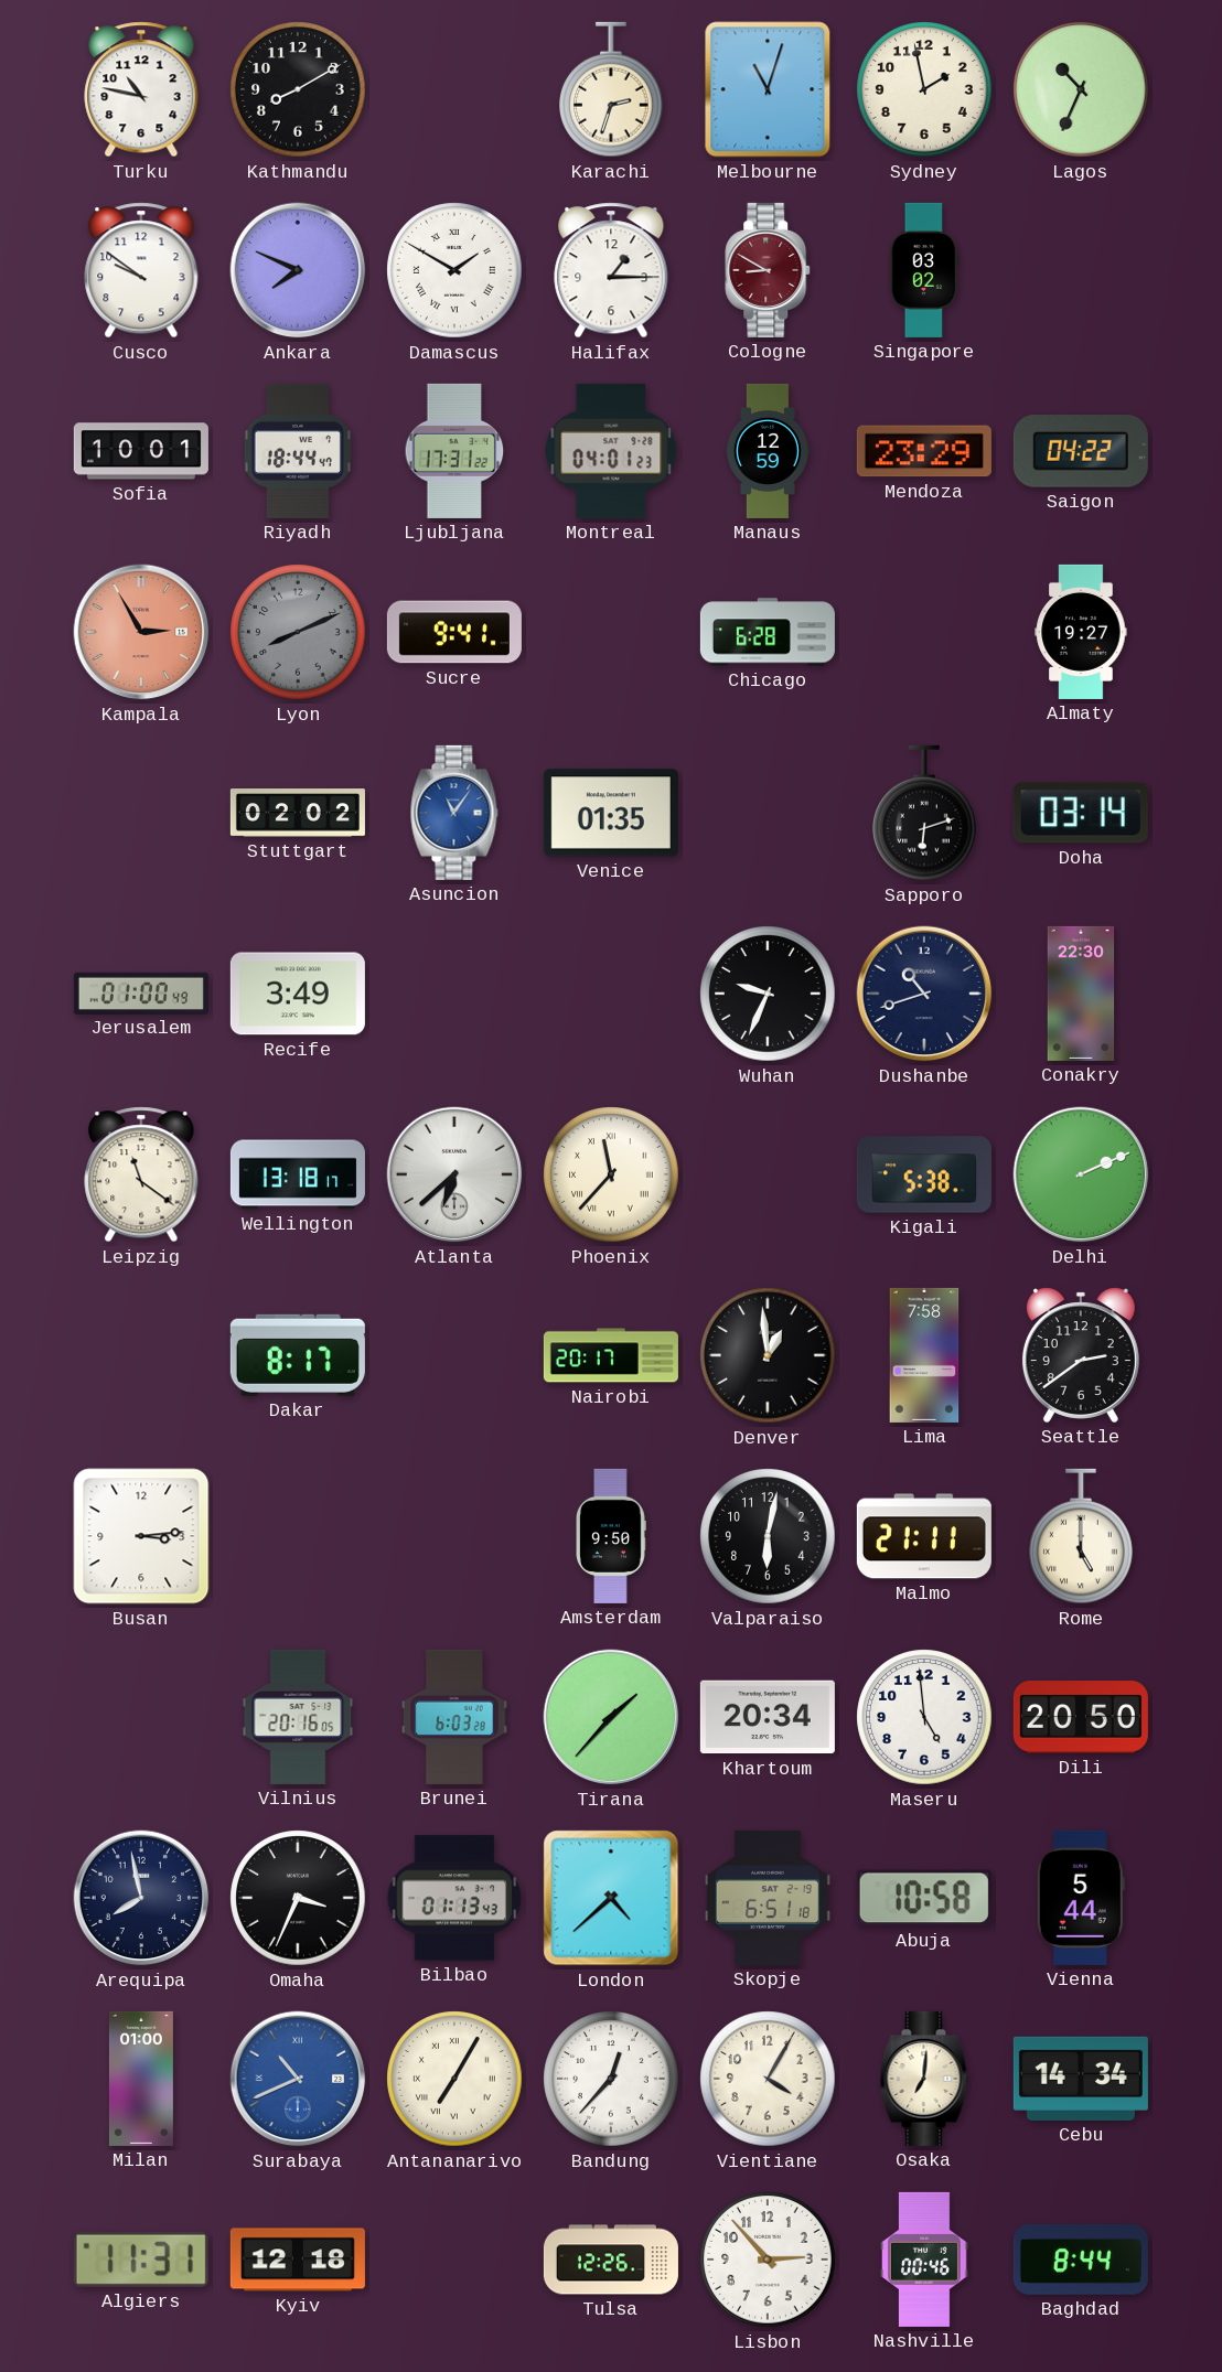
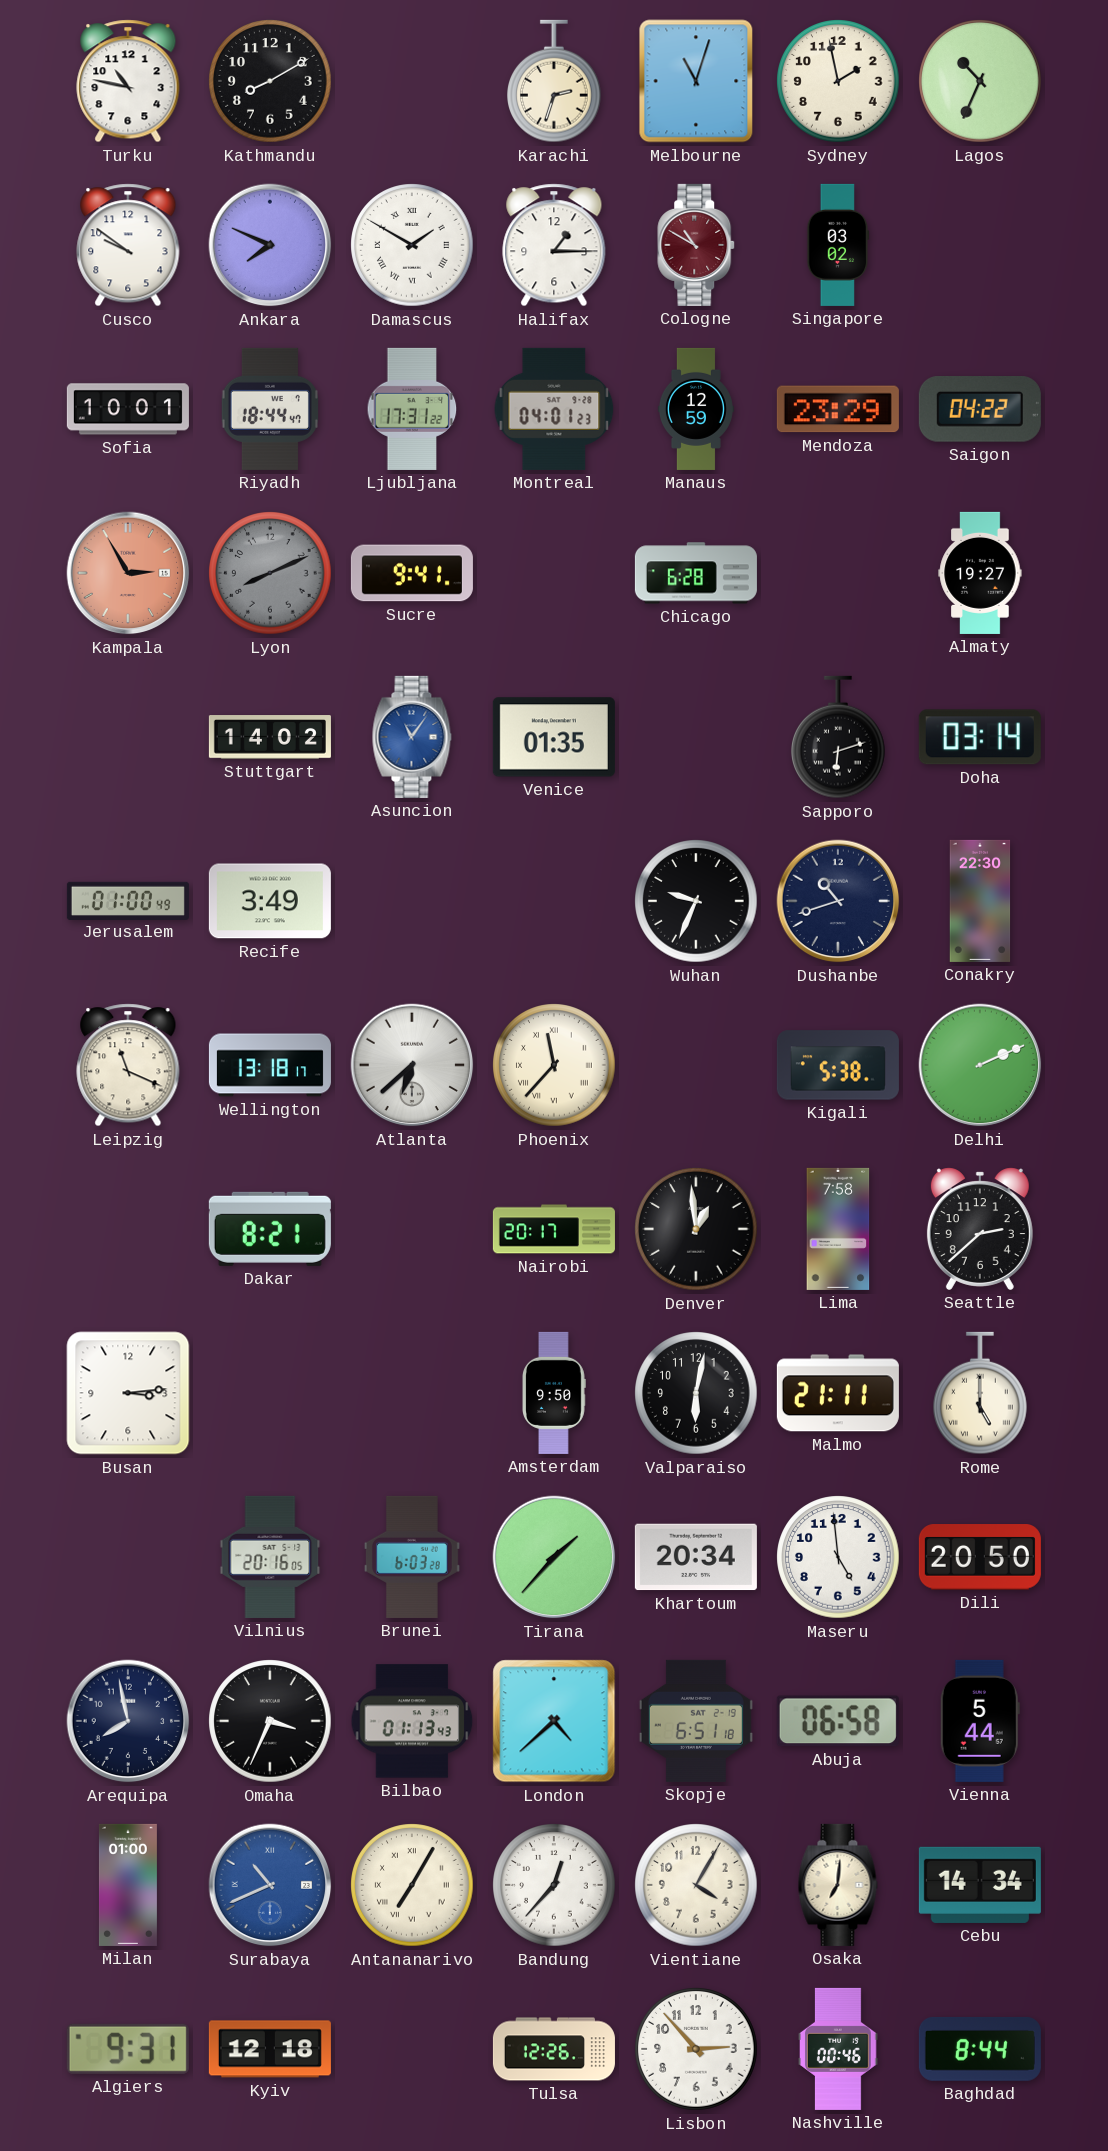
Cologne: 8:50 -> 10:50 (697, 245)
Stuttgart: 02:02 -> 14:02 (270, 737)
Leipzig: 11:21 -> 11:19 (128, 1065)
Dakar: 8:17 -> 8:21 (270, 1229)
Seattle: 2:39 -> 2:38 (980, 1229)
Abuja: 10:58 -> 06:58 (838, 1721)
Algiers: 11:31 -> 9:31 (128, 2049)
